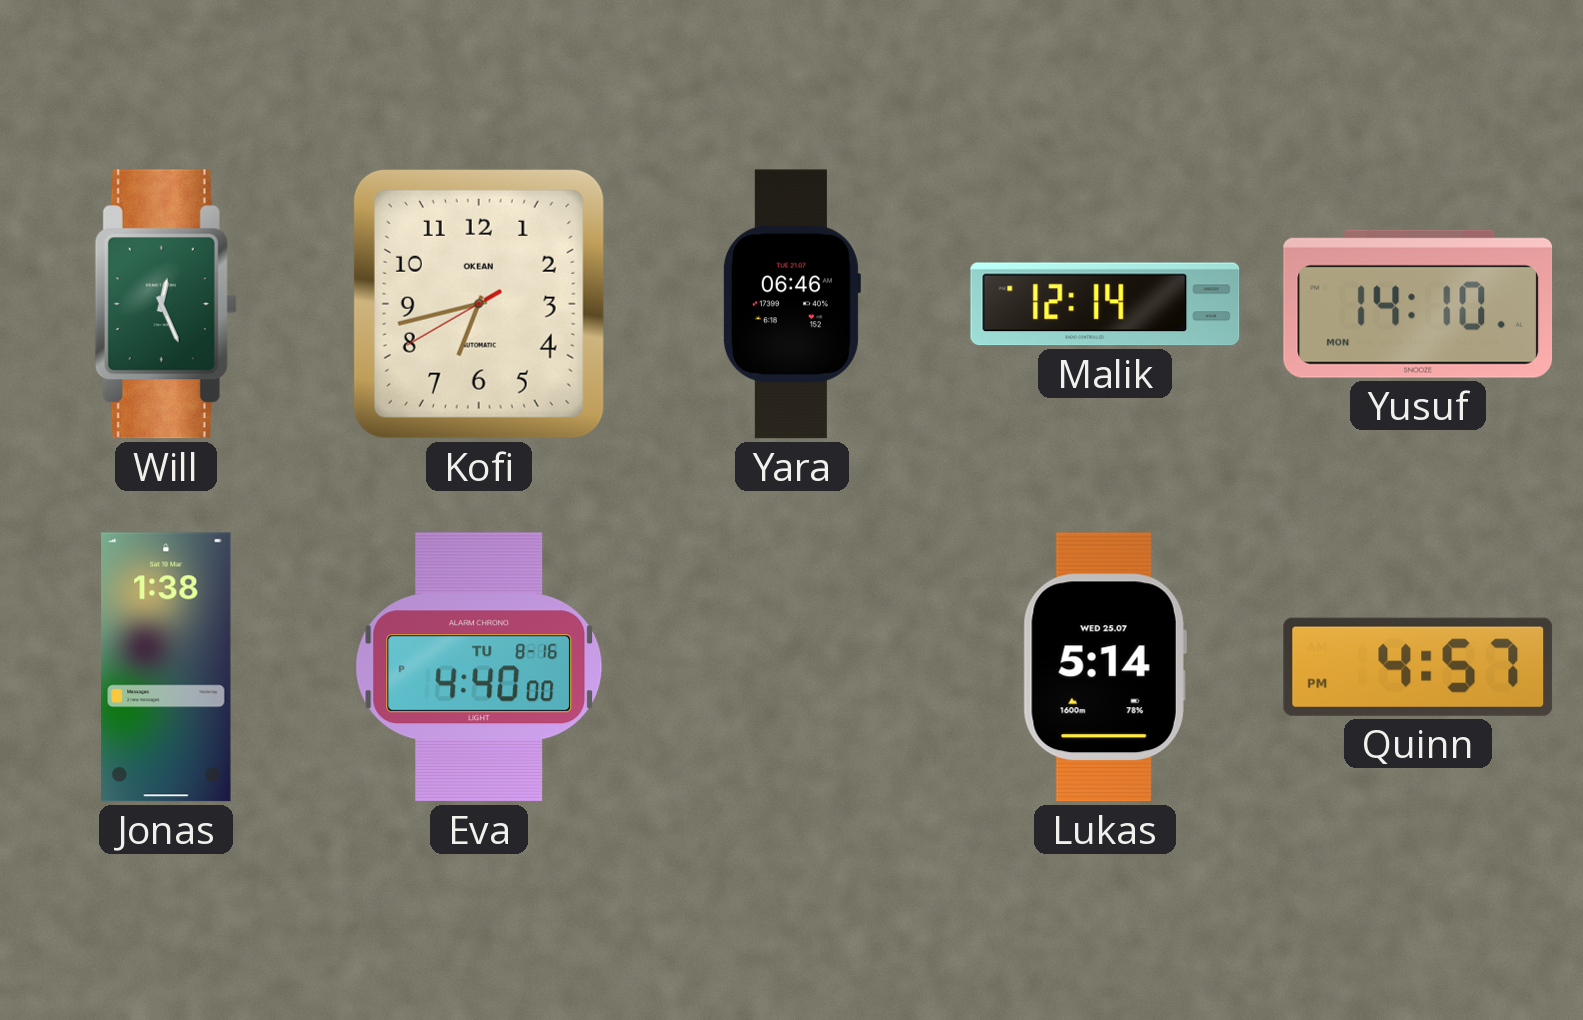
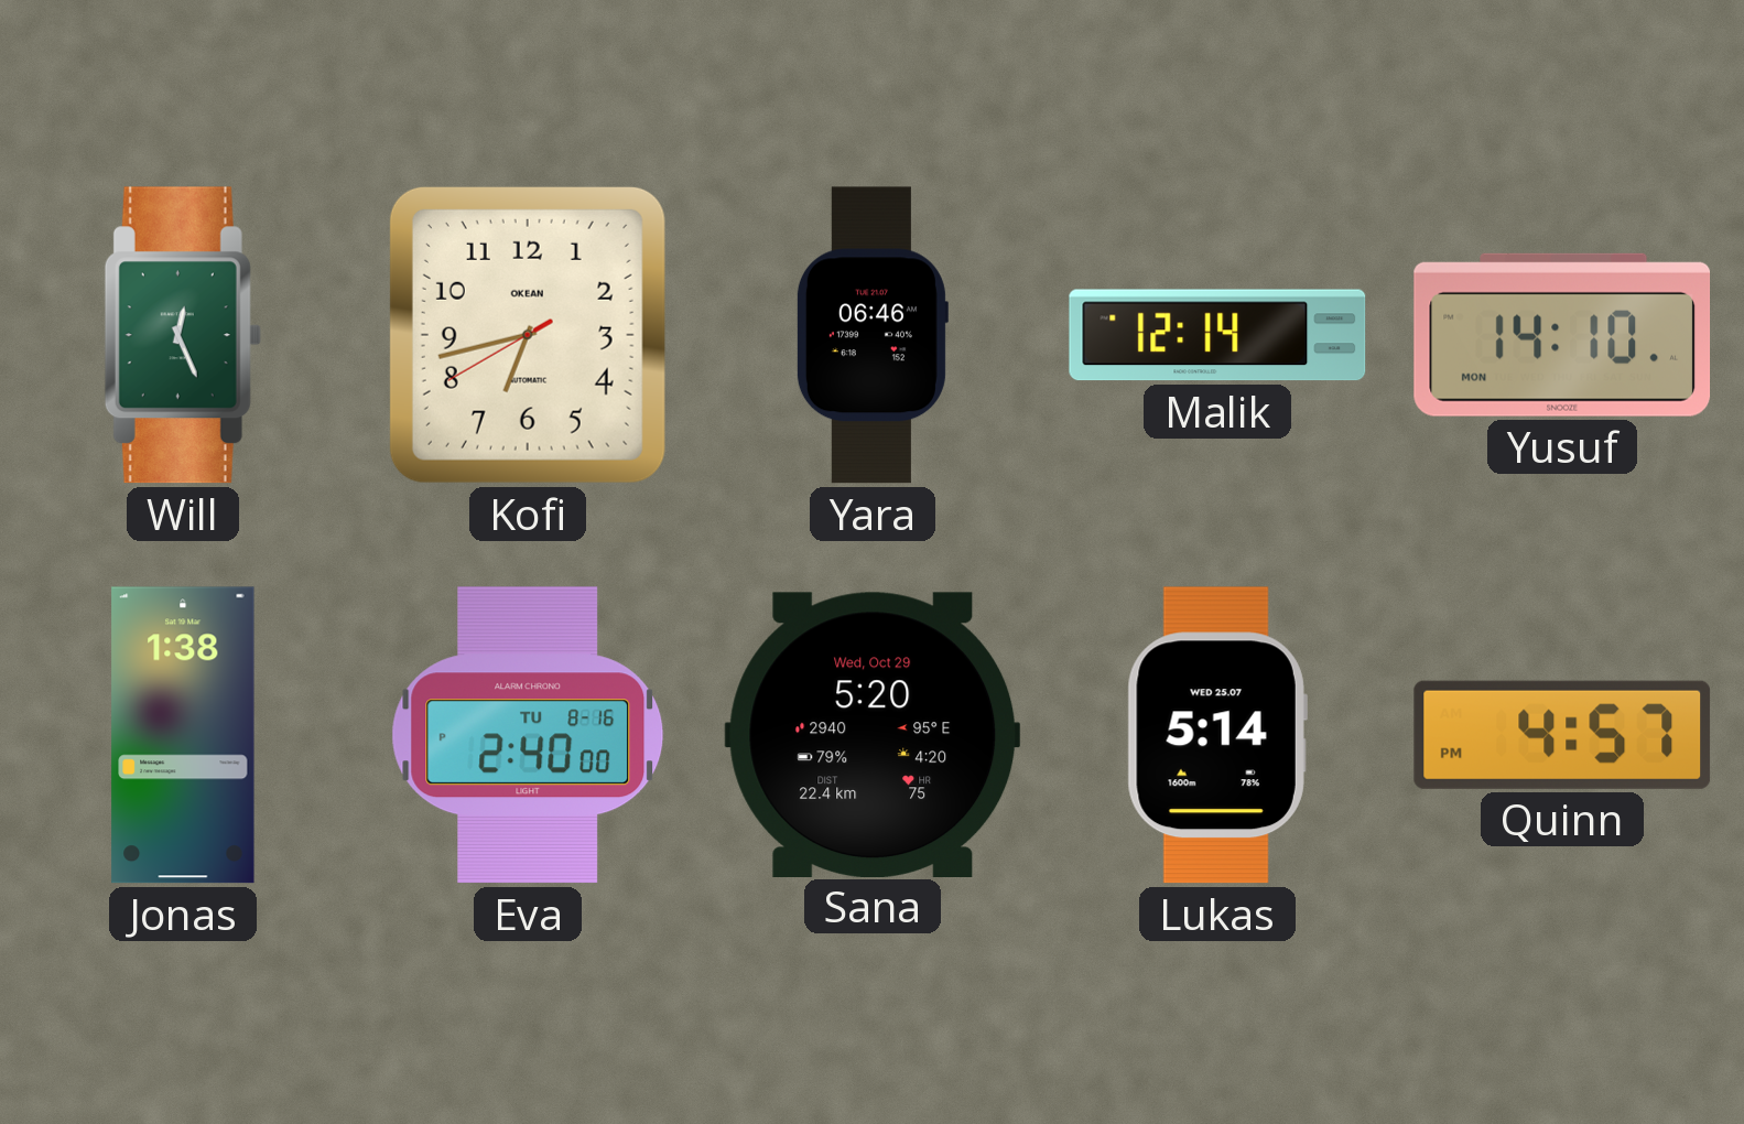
Eva: 4:40 -> 2:40 (528, 735)
Sana: none -> 5:20 (873, 734)
